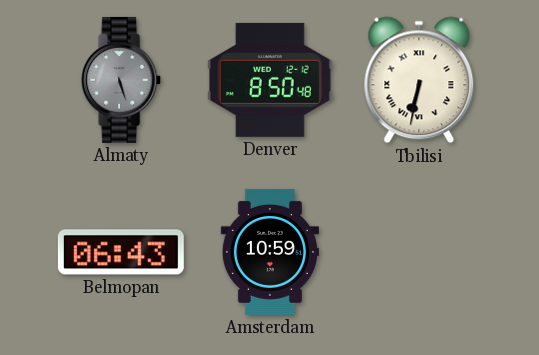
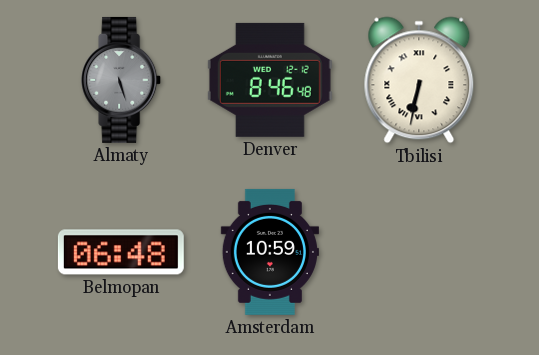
Denver: 8:50 -> 8:46 (270, 80)
Belmopan: 06:43 -> 06:48 (121, 252)
